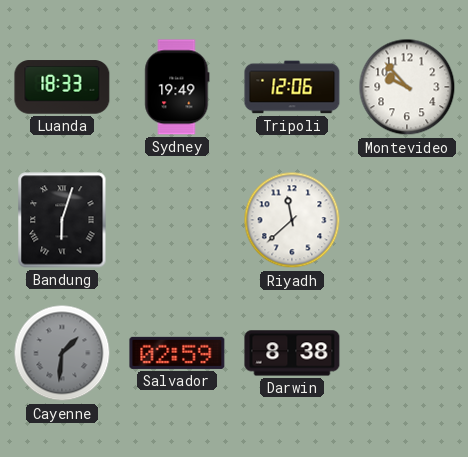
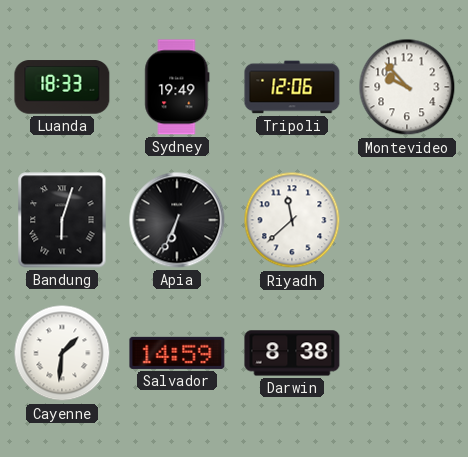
Apia: none -> 6:34 (177, 220)
Cayenne dial: grey -> white (62, 353)
Salvador: 02:59 -> 14:59 (177, 353)
